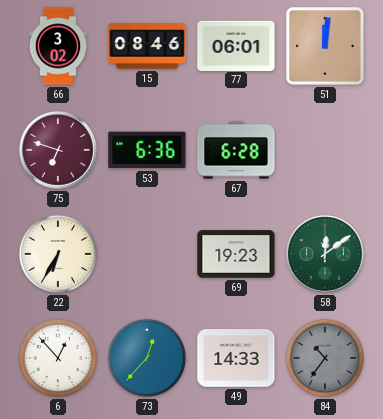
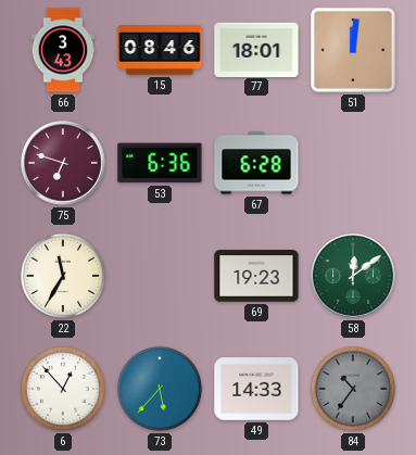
66: 3:02 -> 3:43 (63, 50)
77: 06:01 -> 18:01 (256, 49)
22: 6:35 -> 11:35 (63, 276)
73: 12:37 -> 5:37 (160, 389)
